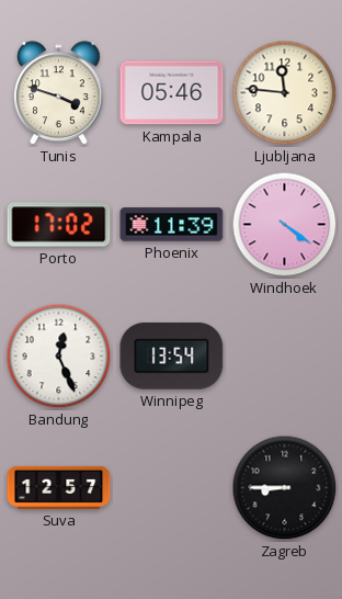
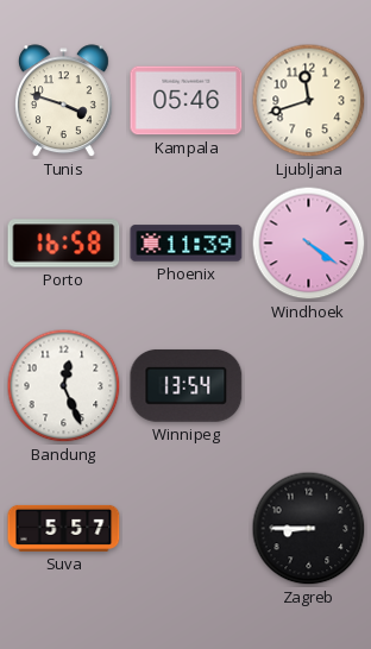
Ljubljana: 11:46 -> 11:42 (309, 101)
Porto: 17:02 -> 16:58 (64, 244)
Suva: 12:57 -> 5:57 (64, 528)
